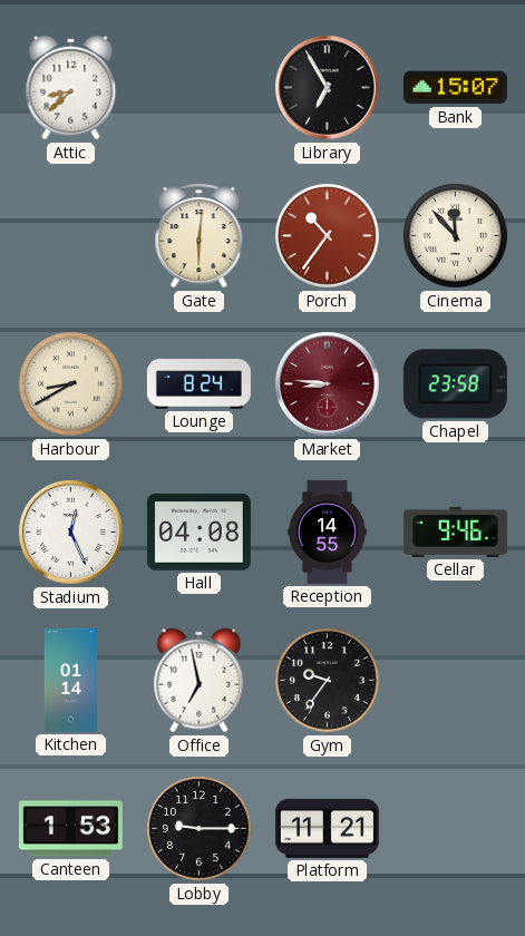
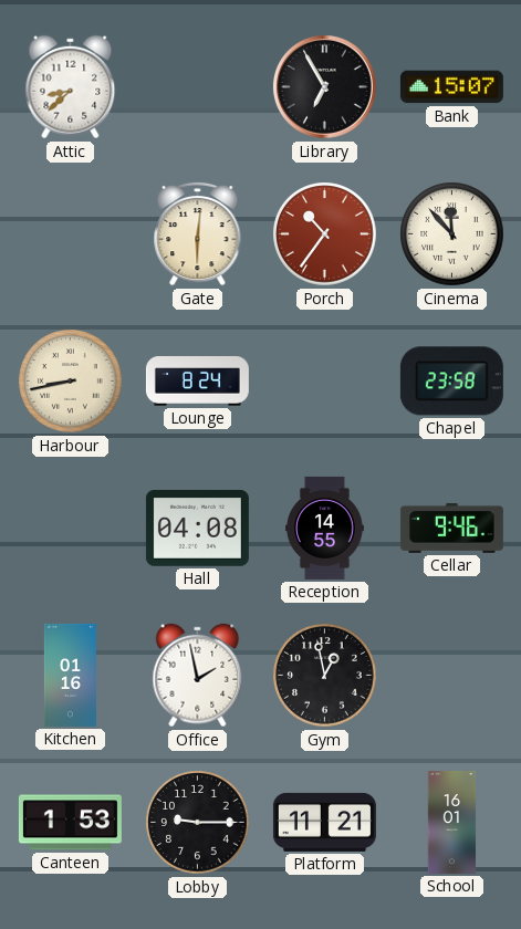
Harbour: 8:40 -> 8:43 (71, 382)
Market: 8:46 -> none (328, 384)
Stadium: 12:26 -> none (71, 533)
Kitchen: 01:14 -> 01:16 (70, 675)
Office: 6:58 -> 1:58 (198, 676)
Gym: 9:36 -> 12:58 (325, 676)
School: none -> 16:01 (452, 822)
